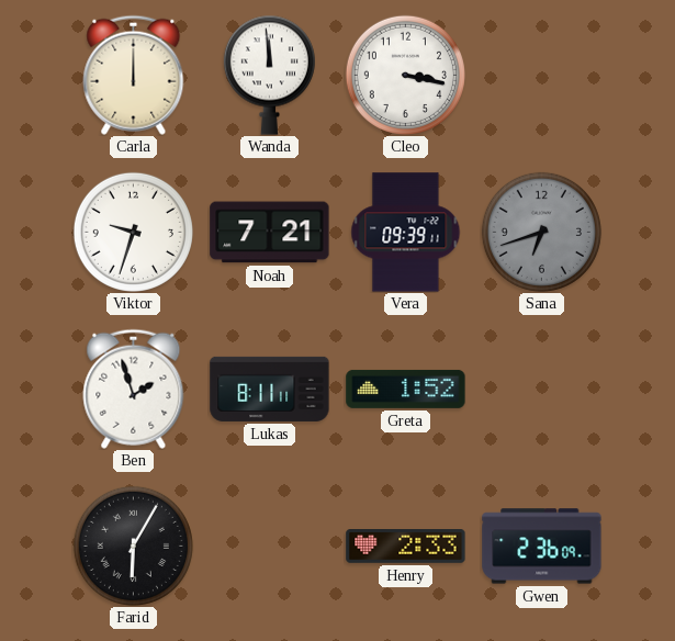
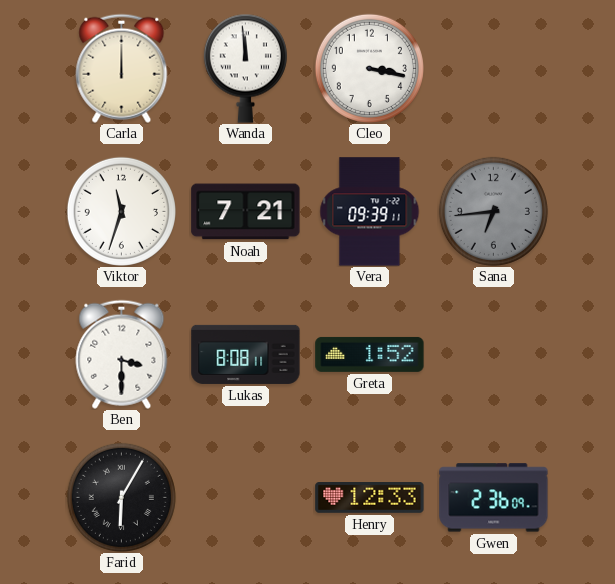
Viktor: 9:33 -> 11:33 (121, 211)
Sana: 6:42 -> 6:44 (493, 211)
Ben: 1:57 -> 3:30 (122, 354)
Lukas: 8:11 -> 8:08 (246, 354)
Henry: 2:33 -> 12:33 (370, 498)
